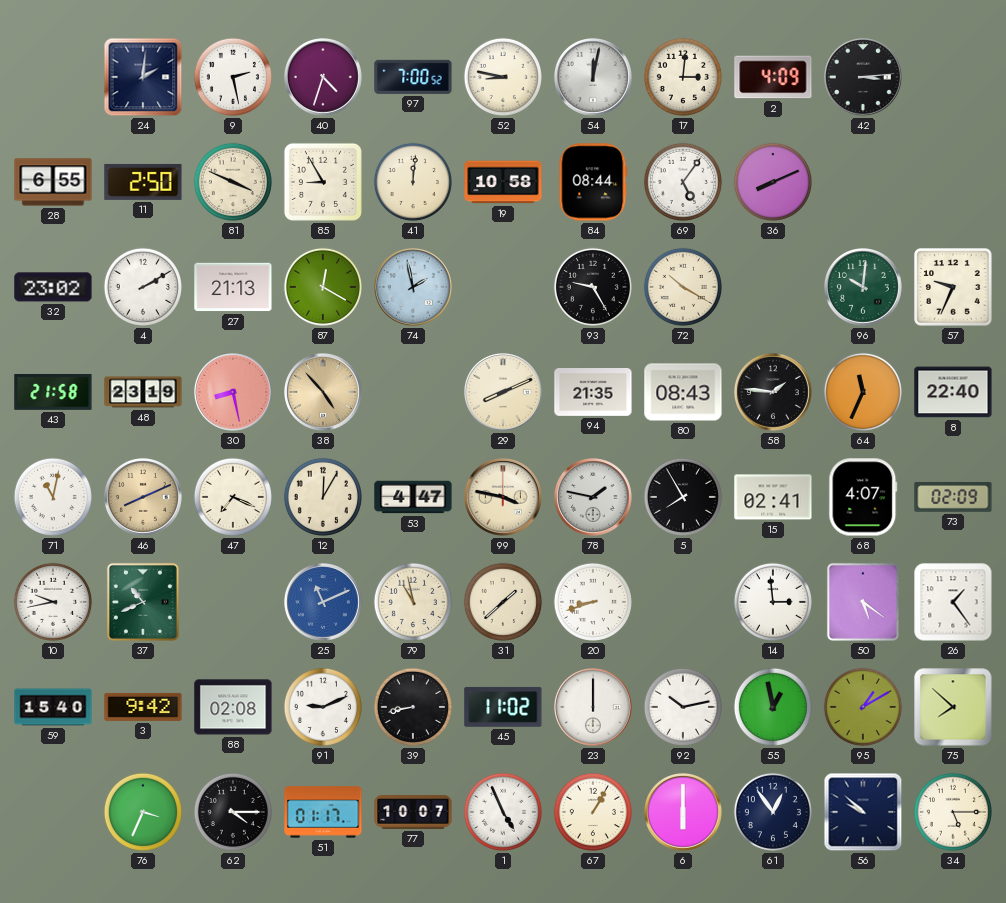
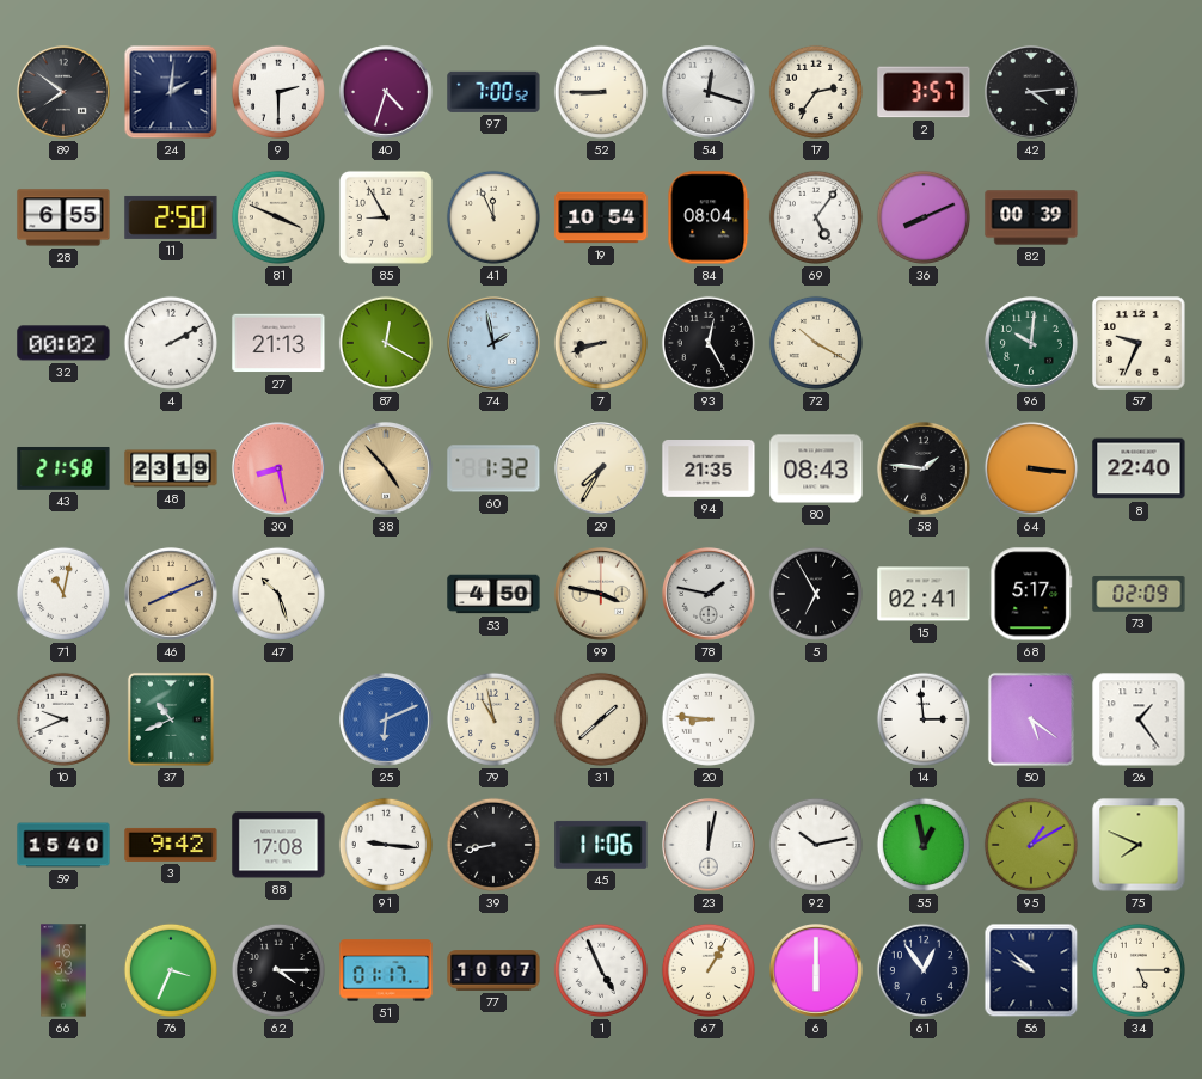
89: none -> 7:51 (65, 93)
9: 2:28 -> 2:30 (278, 92)
52: 8:47 -> 8:45 (601, 92)
54: 12:02 -> 12:18 (710, 93)
17: 3:01 -> 2:36 (816, 92)
2: 4:09 -> 3:57 (924, 92)
42: 3:14 -> 4:14 (1032, 93)
41: 12:01 -> 11:56 (493, 217)
19: 10:58 -> 10:54 (601, 217)
84: 08:44 -> 08:04 (709, 217)
82: none -> 00:39 (1031, 217)
32: 23:02 -> 00:02 (63, 343)
7: none -> 8:42 (601, 343)
93: 9:25 -> 12:25 (709, 343)
60: none -> 1:32 (493, 468)
29: 8:11 -> 7:35 (602, 470)
64: 11:34 -> 3:16 (1031, 468)
47: 7:19 -> 10:27 (278, 594)
12: 12:05 -> none (323, 497)
53: 4:47 -> 4:50 (493, 594)
5: 7:55 -> 6:55 (816, 594)
68: 4:07 -> 5:17 (1031, 594)
10: 9:43 -> 9:41 (63, 719)
25: 11:11 -> 6:11 (387, 721)
20: 8:42 -> 8:46 (709, 719)
88: 02:08 -> 17:08 (278, 845)
91: 9:11 -> 9:16 (386, 845)
45: 11:02 -> 11:06 (601, 845)
23: 12:00 -> 12:02 (710, 846)
75: 7:52 -> 7:49 (1139, 845)
66: none -> 16:33 (63, 970)
